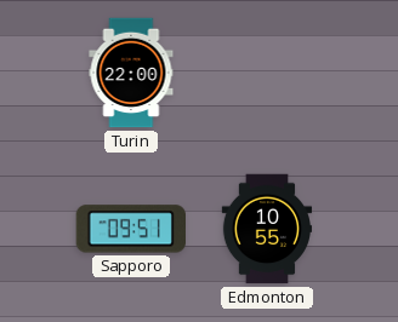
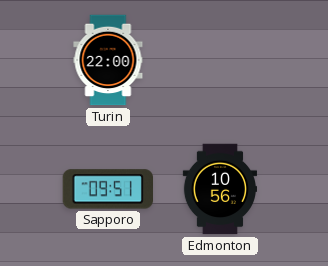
Edmonton: 10:55 -> 10:56 (219, 189)
